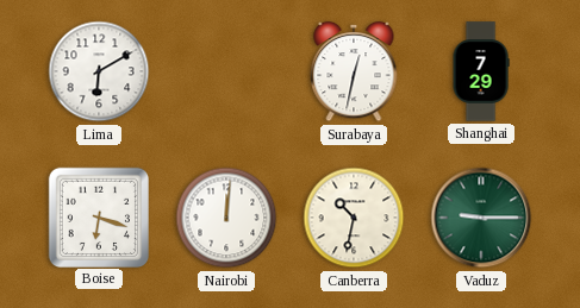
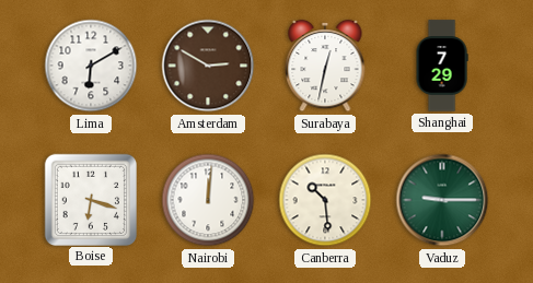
Amsterdam: none -> 2:50 (208, 66)
Canberra: 10:32 -> 10:29 (325, 200)
